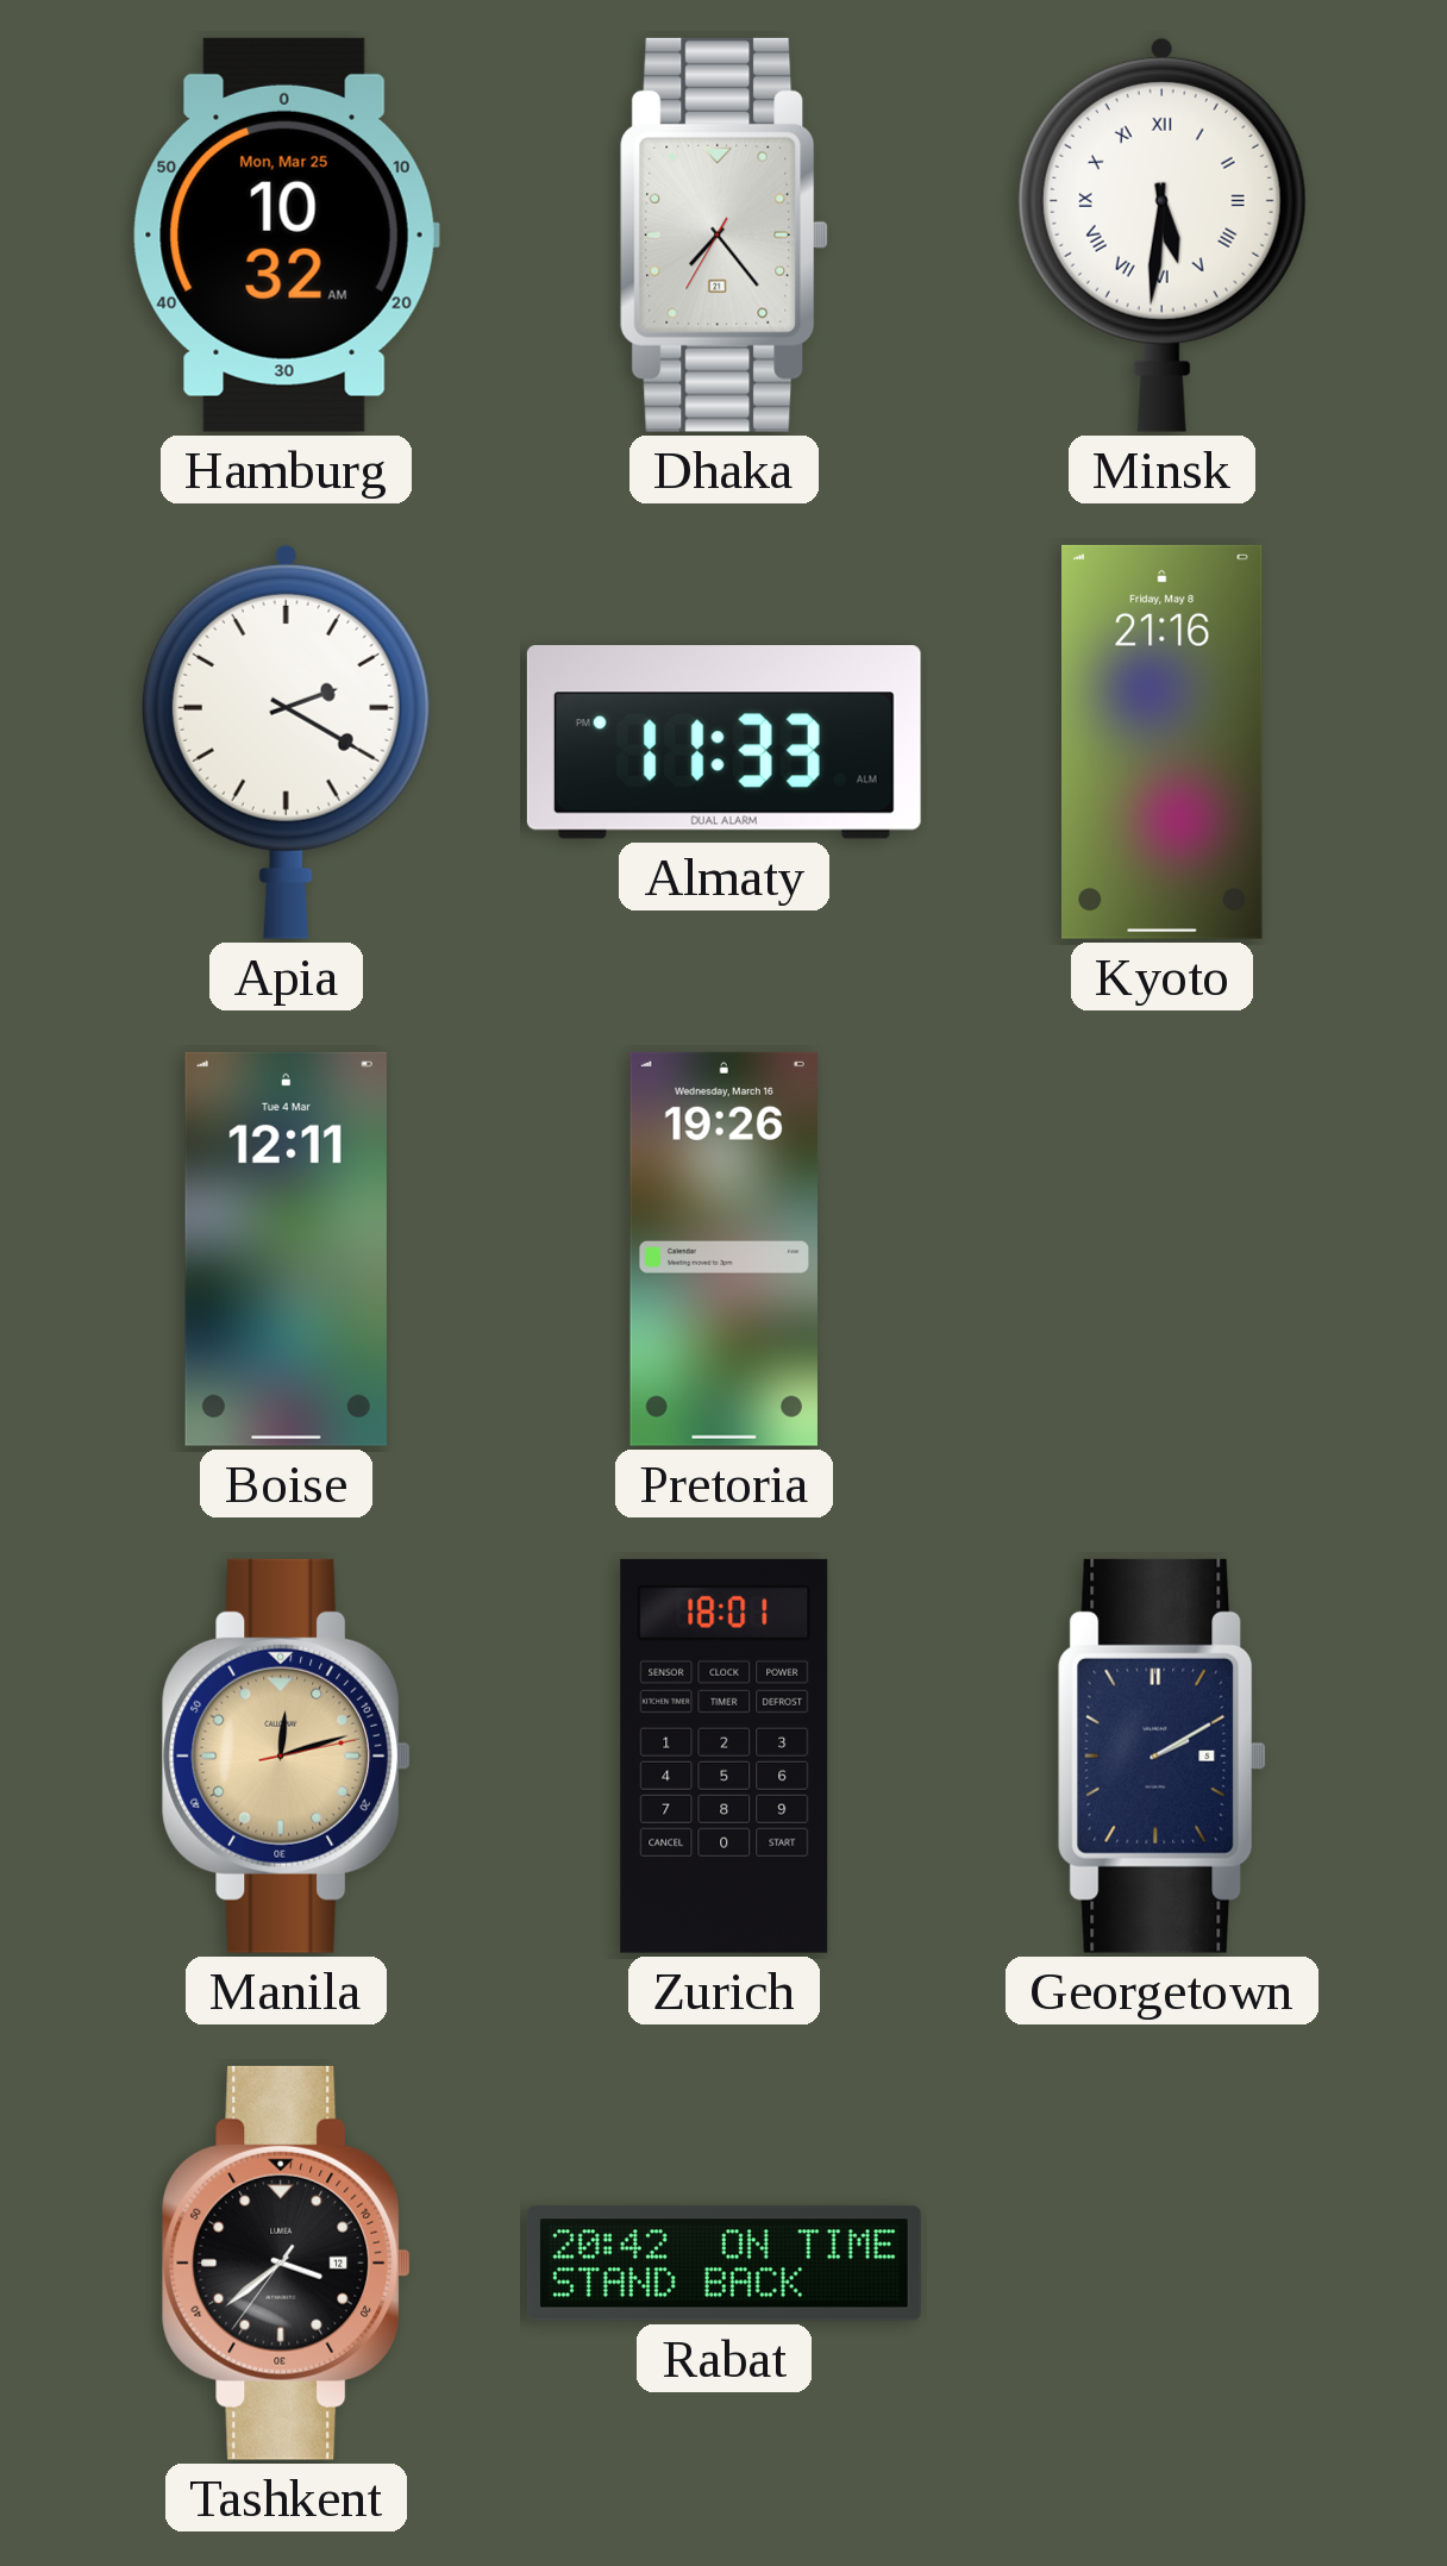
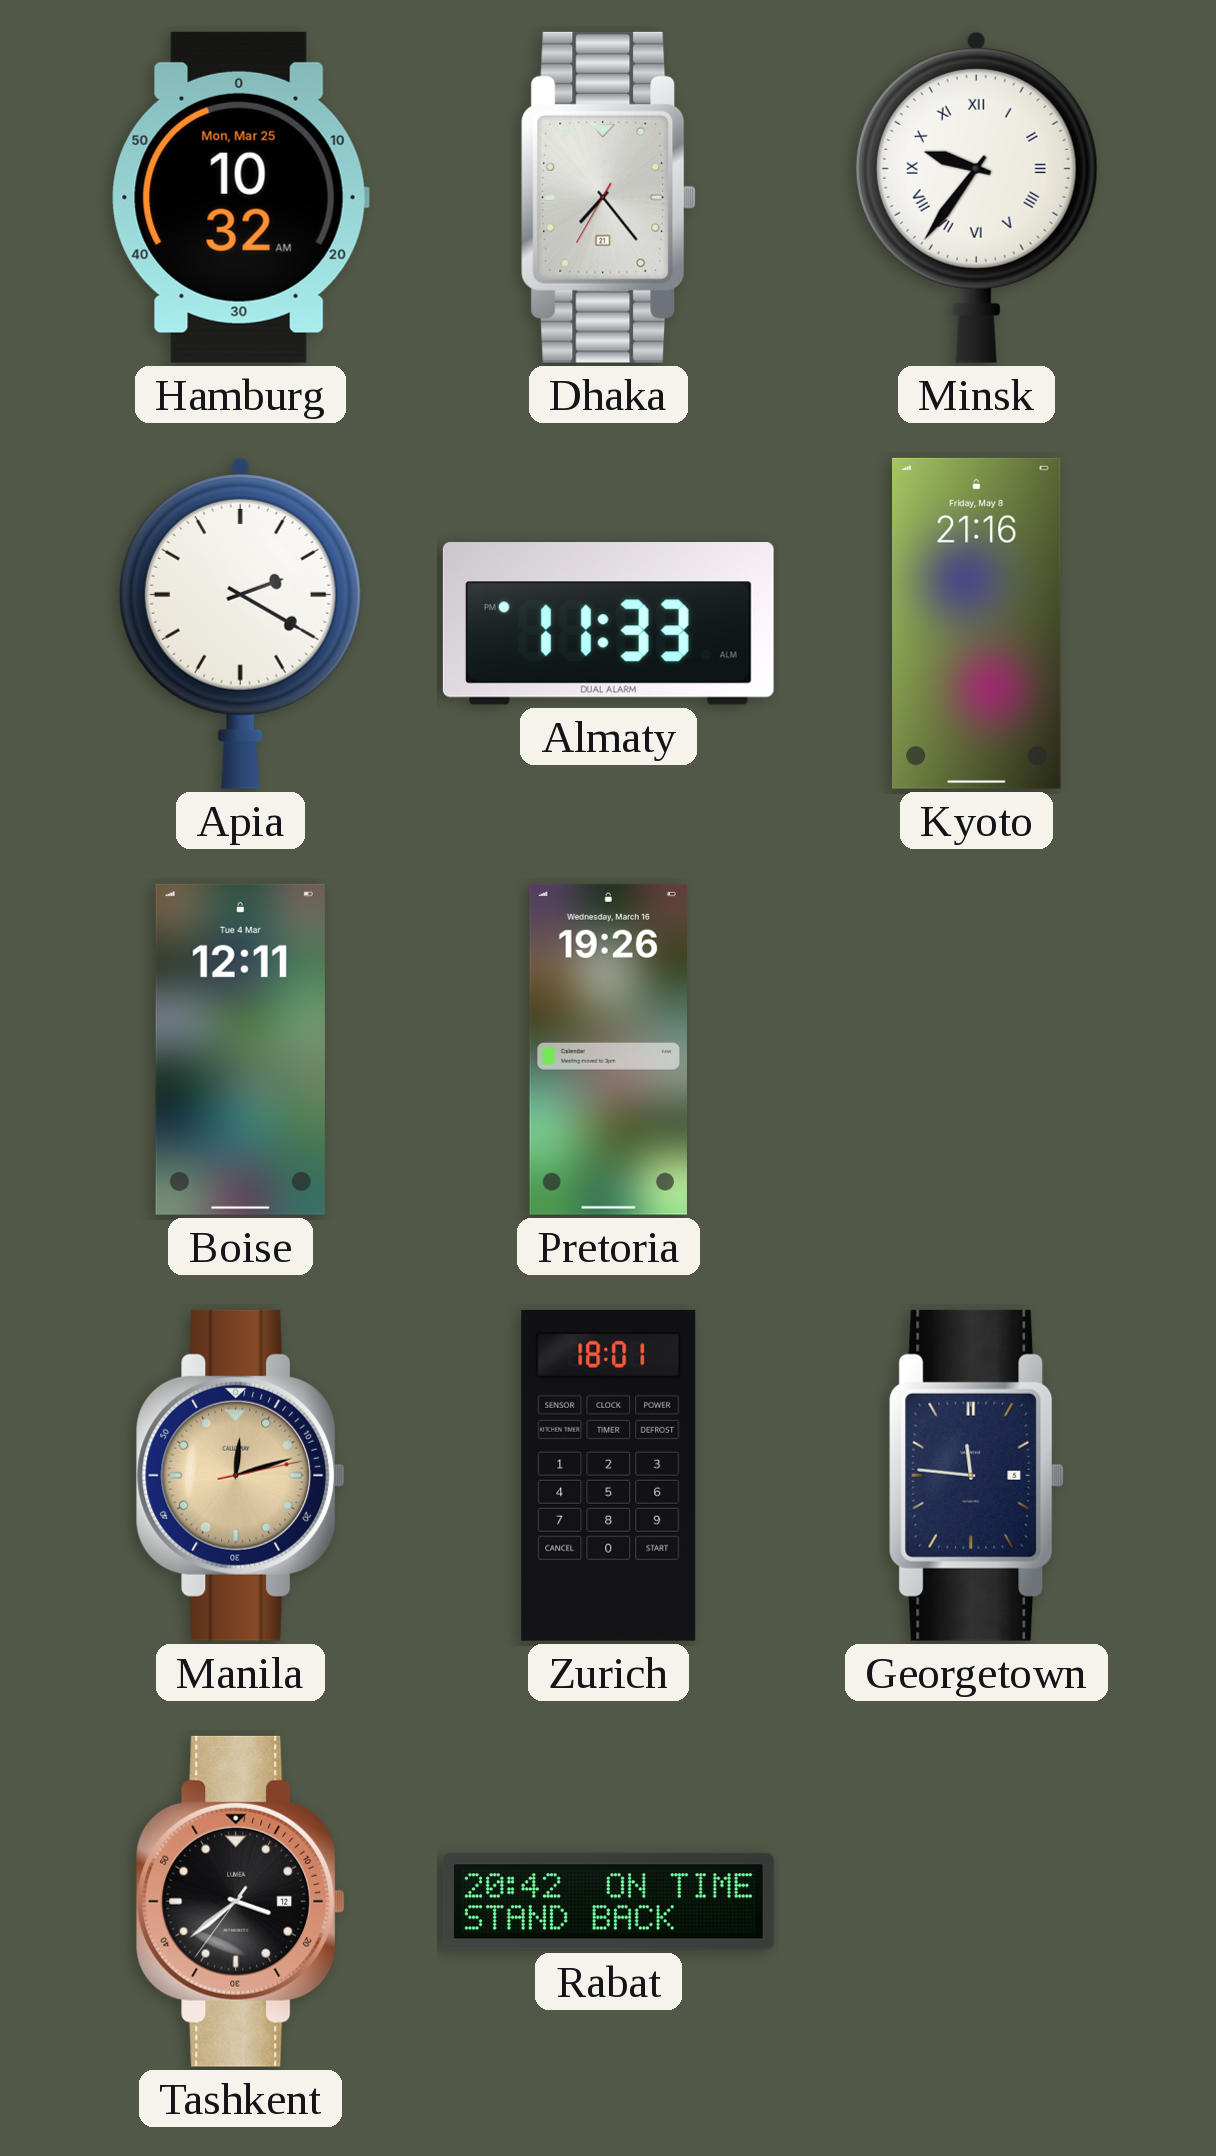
Minsk: 5:31 -> 9:36 (976, 197)
Georgetown: 2:10 -> 11:46 (977, 1475)
